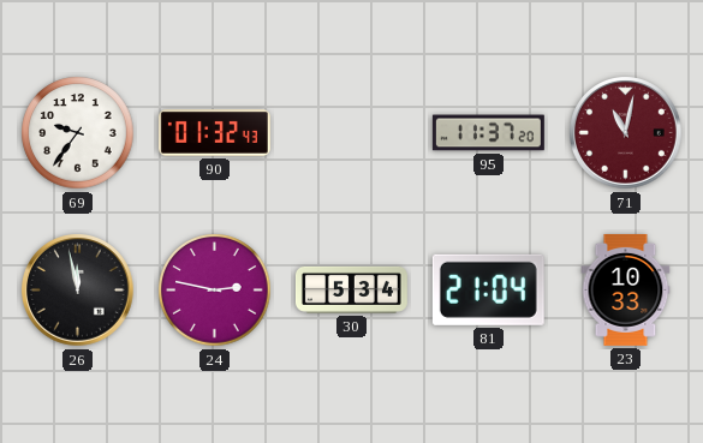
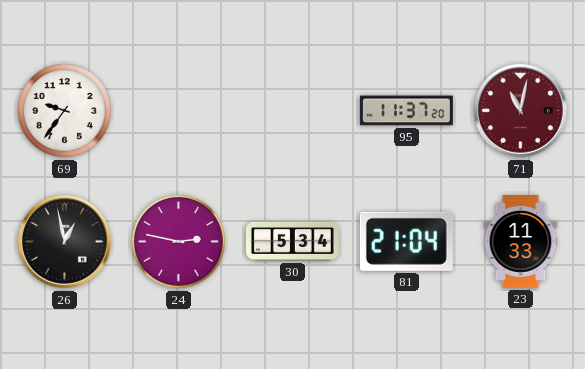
90: 01:32 -> none (214, 133)
26: 11:58 -> 12:58 (65, 242)
23: 10:33 -> 11:33 (521, 241)
